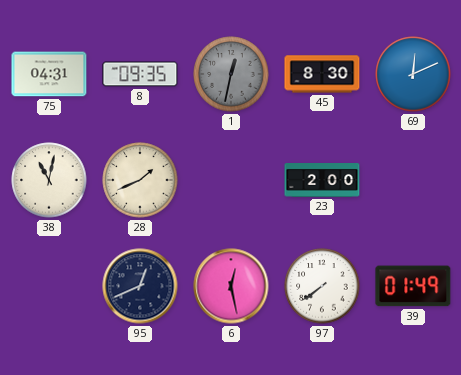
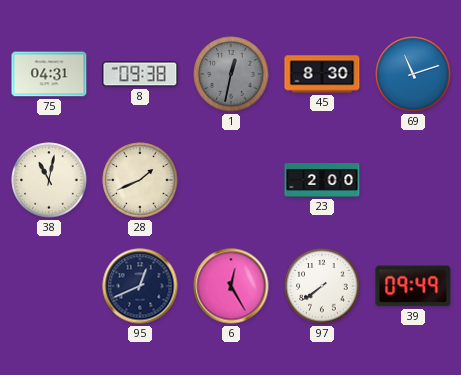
8: 09:35 -> 09:38 (140, 74)
69: 12:11 -> 11:12 (413, 74)
6: 12:28 -> 12:25 (231, 286)
39: 01:49 -> 09:49 (413, 286)
